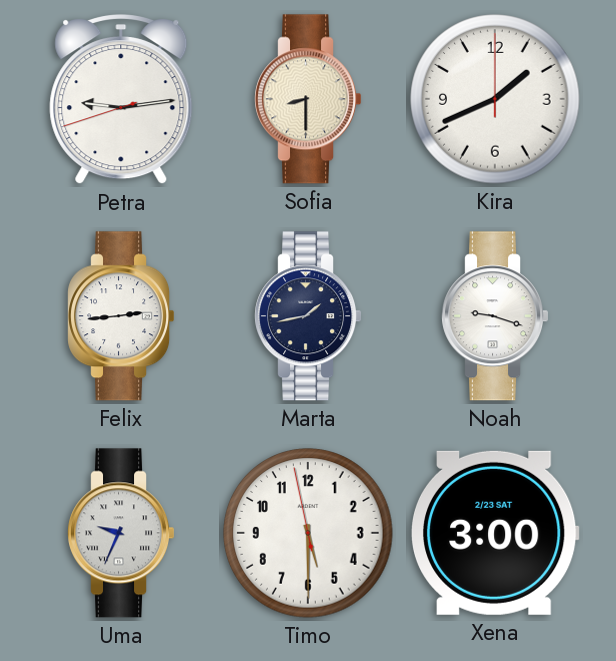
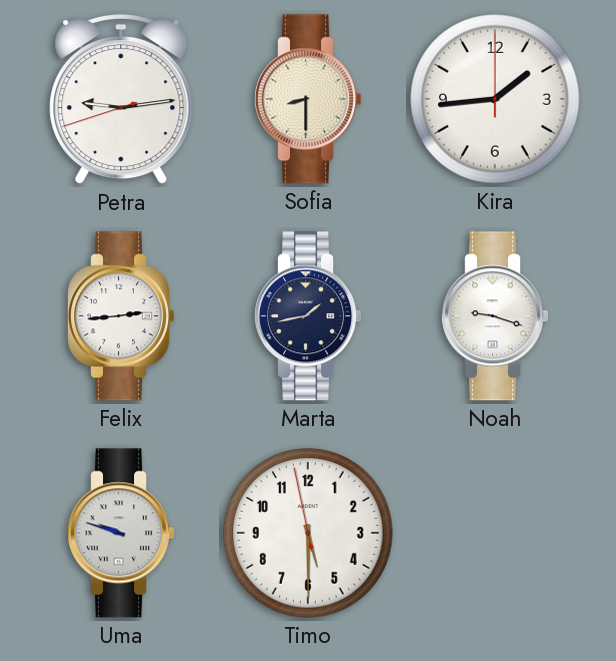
Kira: 1:41 -> 1:44 (495, 99)
Uma: 9:34 -> 9:48 (121, 533)
Xena: 3:00 -> none (495, 533)
